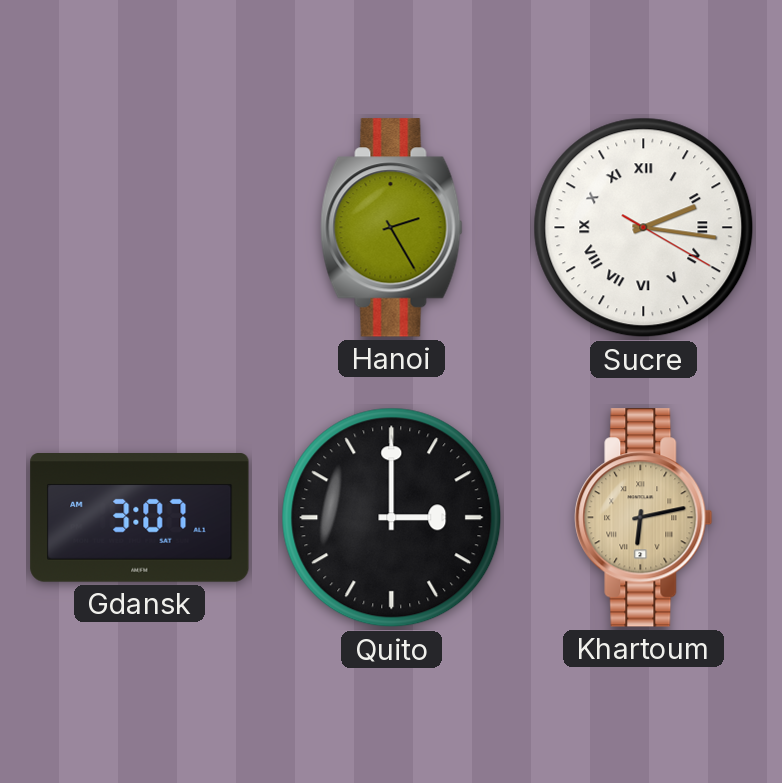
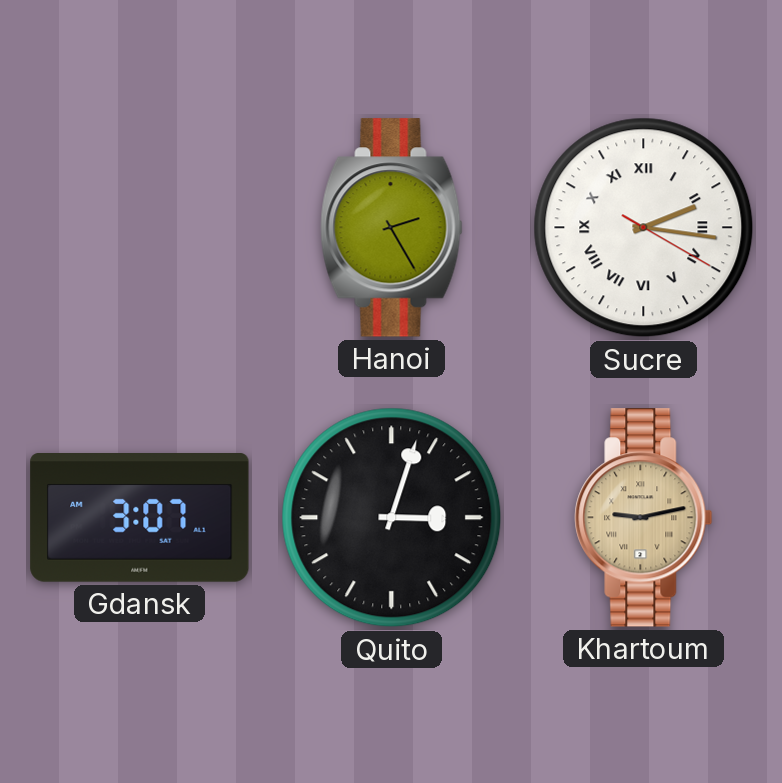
Quito: 3:00 -> 3:03 (392, 518)
Khartoum: 6:13 -> 9:13 (644, 518)
